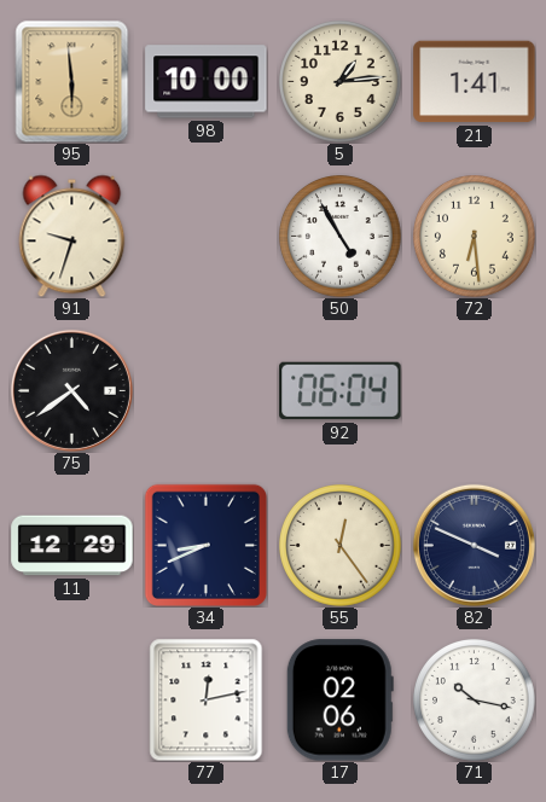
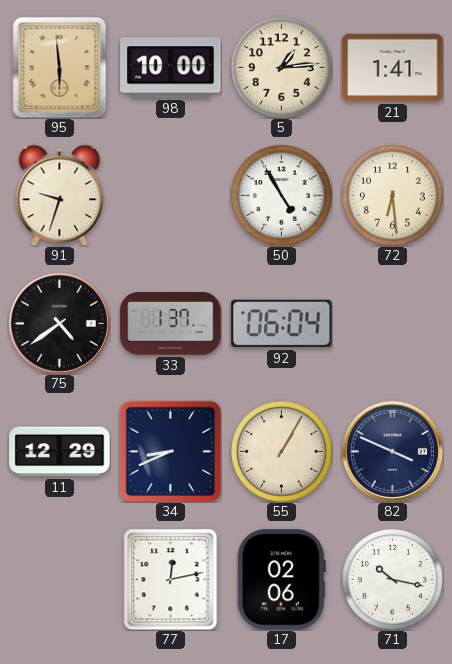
33: none -> 1:37 (171, 324)
55: 12:24 -> 1:05 (282, 452)
